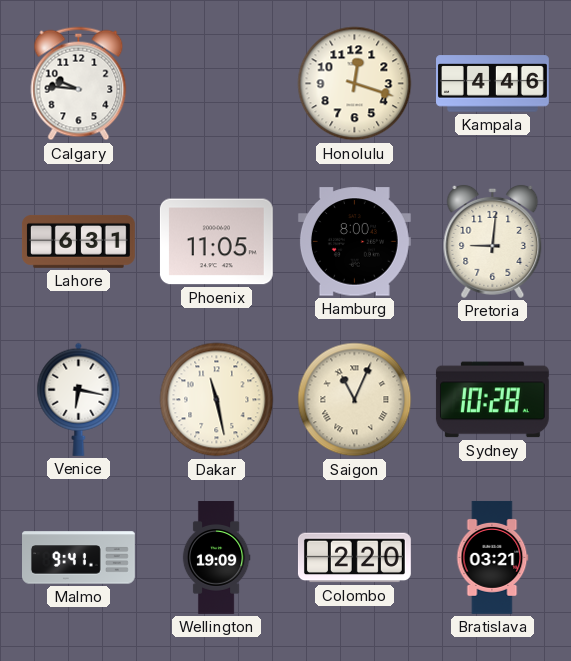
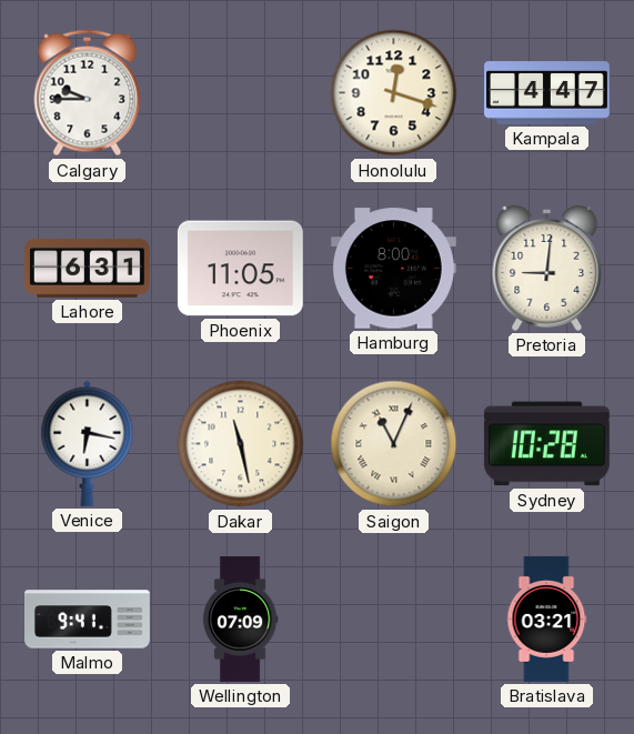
Calgary: 9:46 -> 9:45 (88, 93)
Kampala: 4:46 -> 4:47 (547, 93)
Wellington: 19:09 -> 07:09 (240, 620)
Colombo: 2:20 -> none (354, 558)
